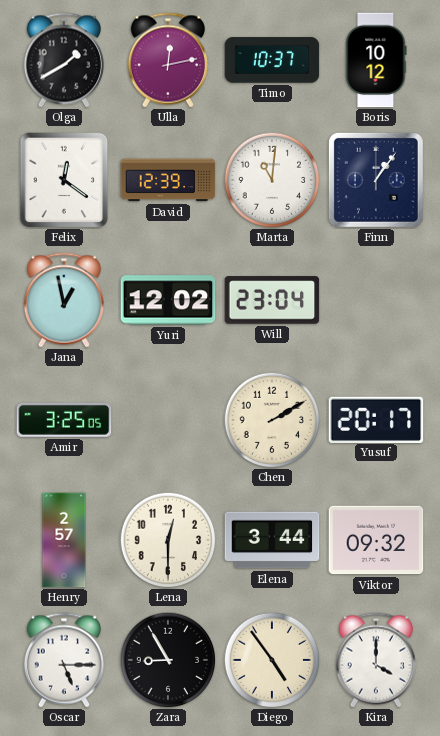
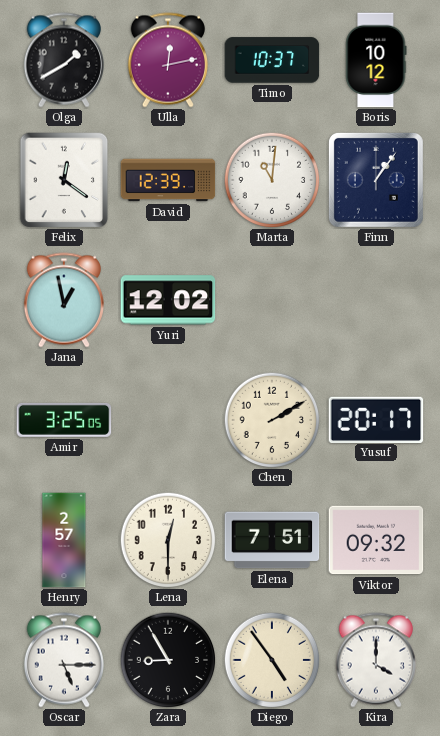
Will: 23:04 -> none (272, 300)
Elena: 3:44 -> 7:51 (272, 540)
